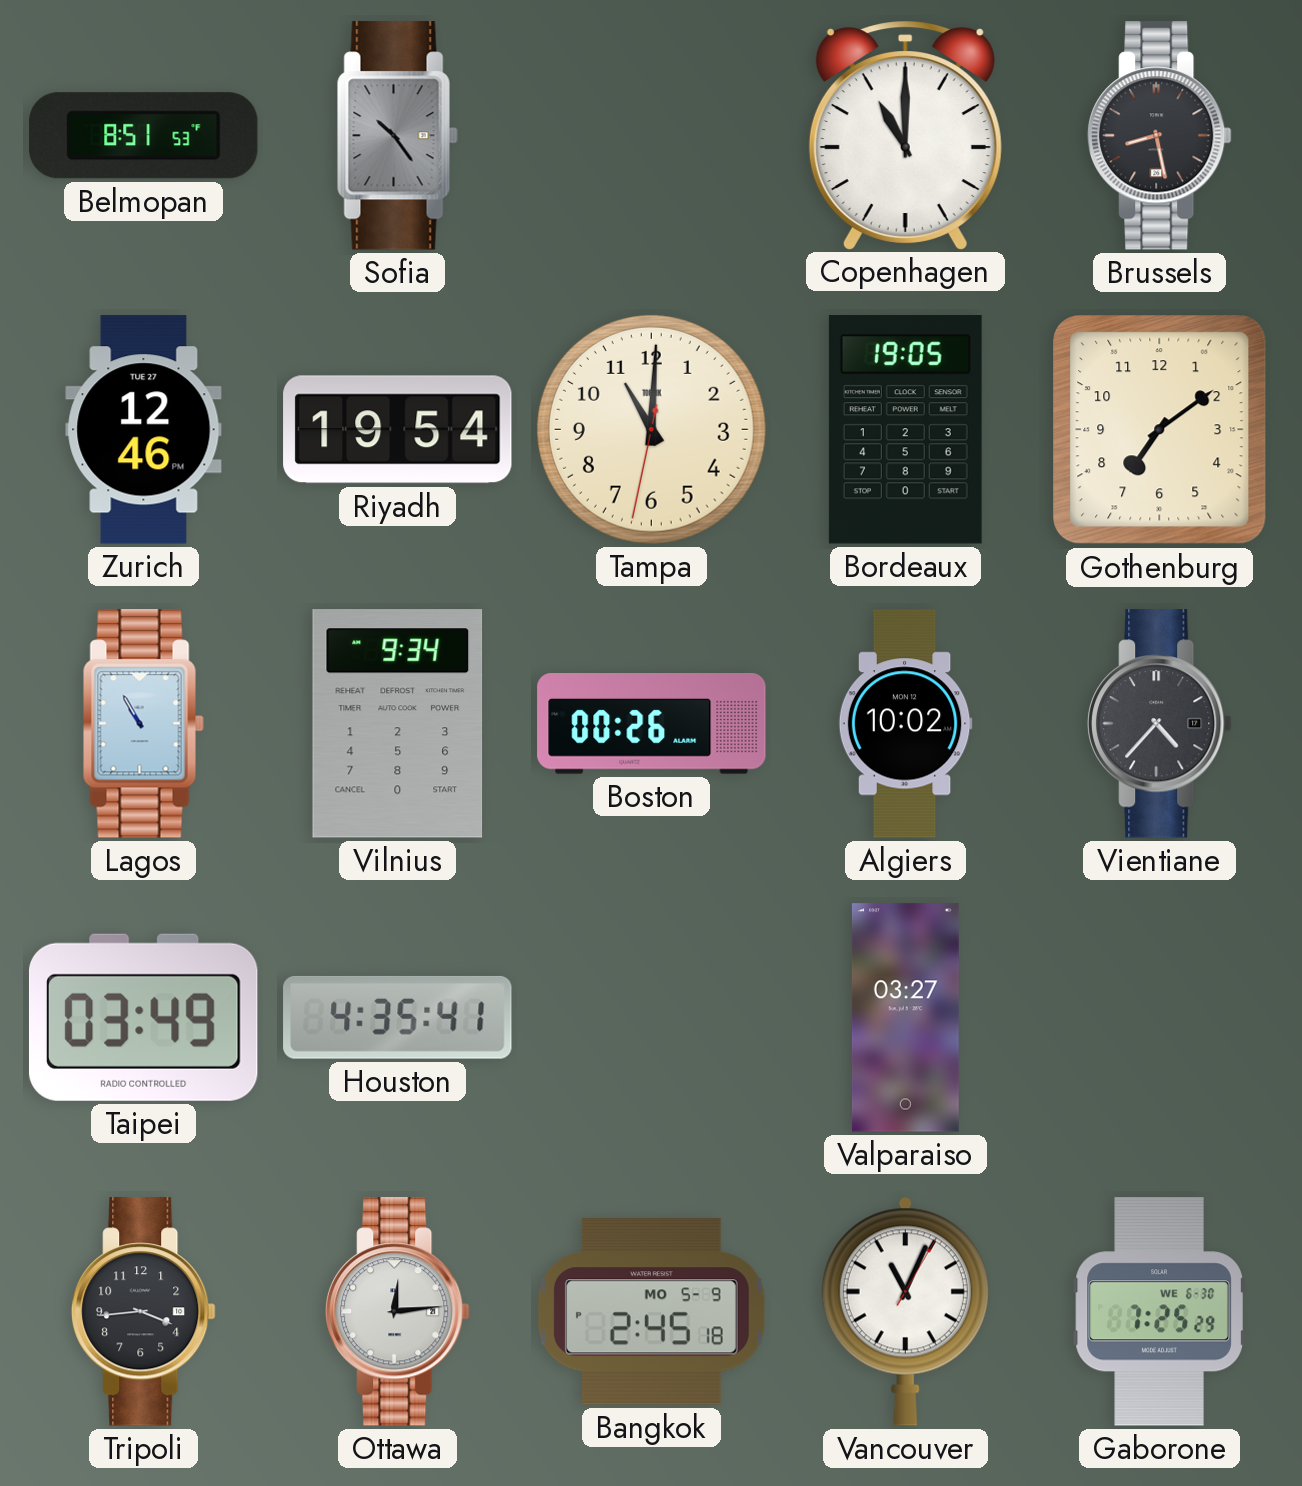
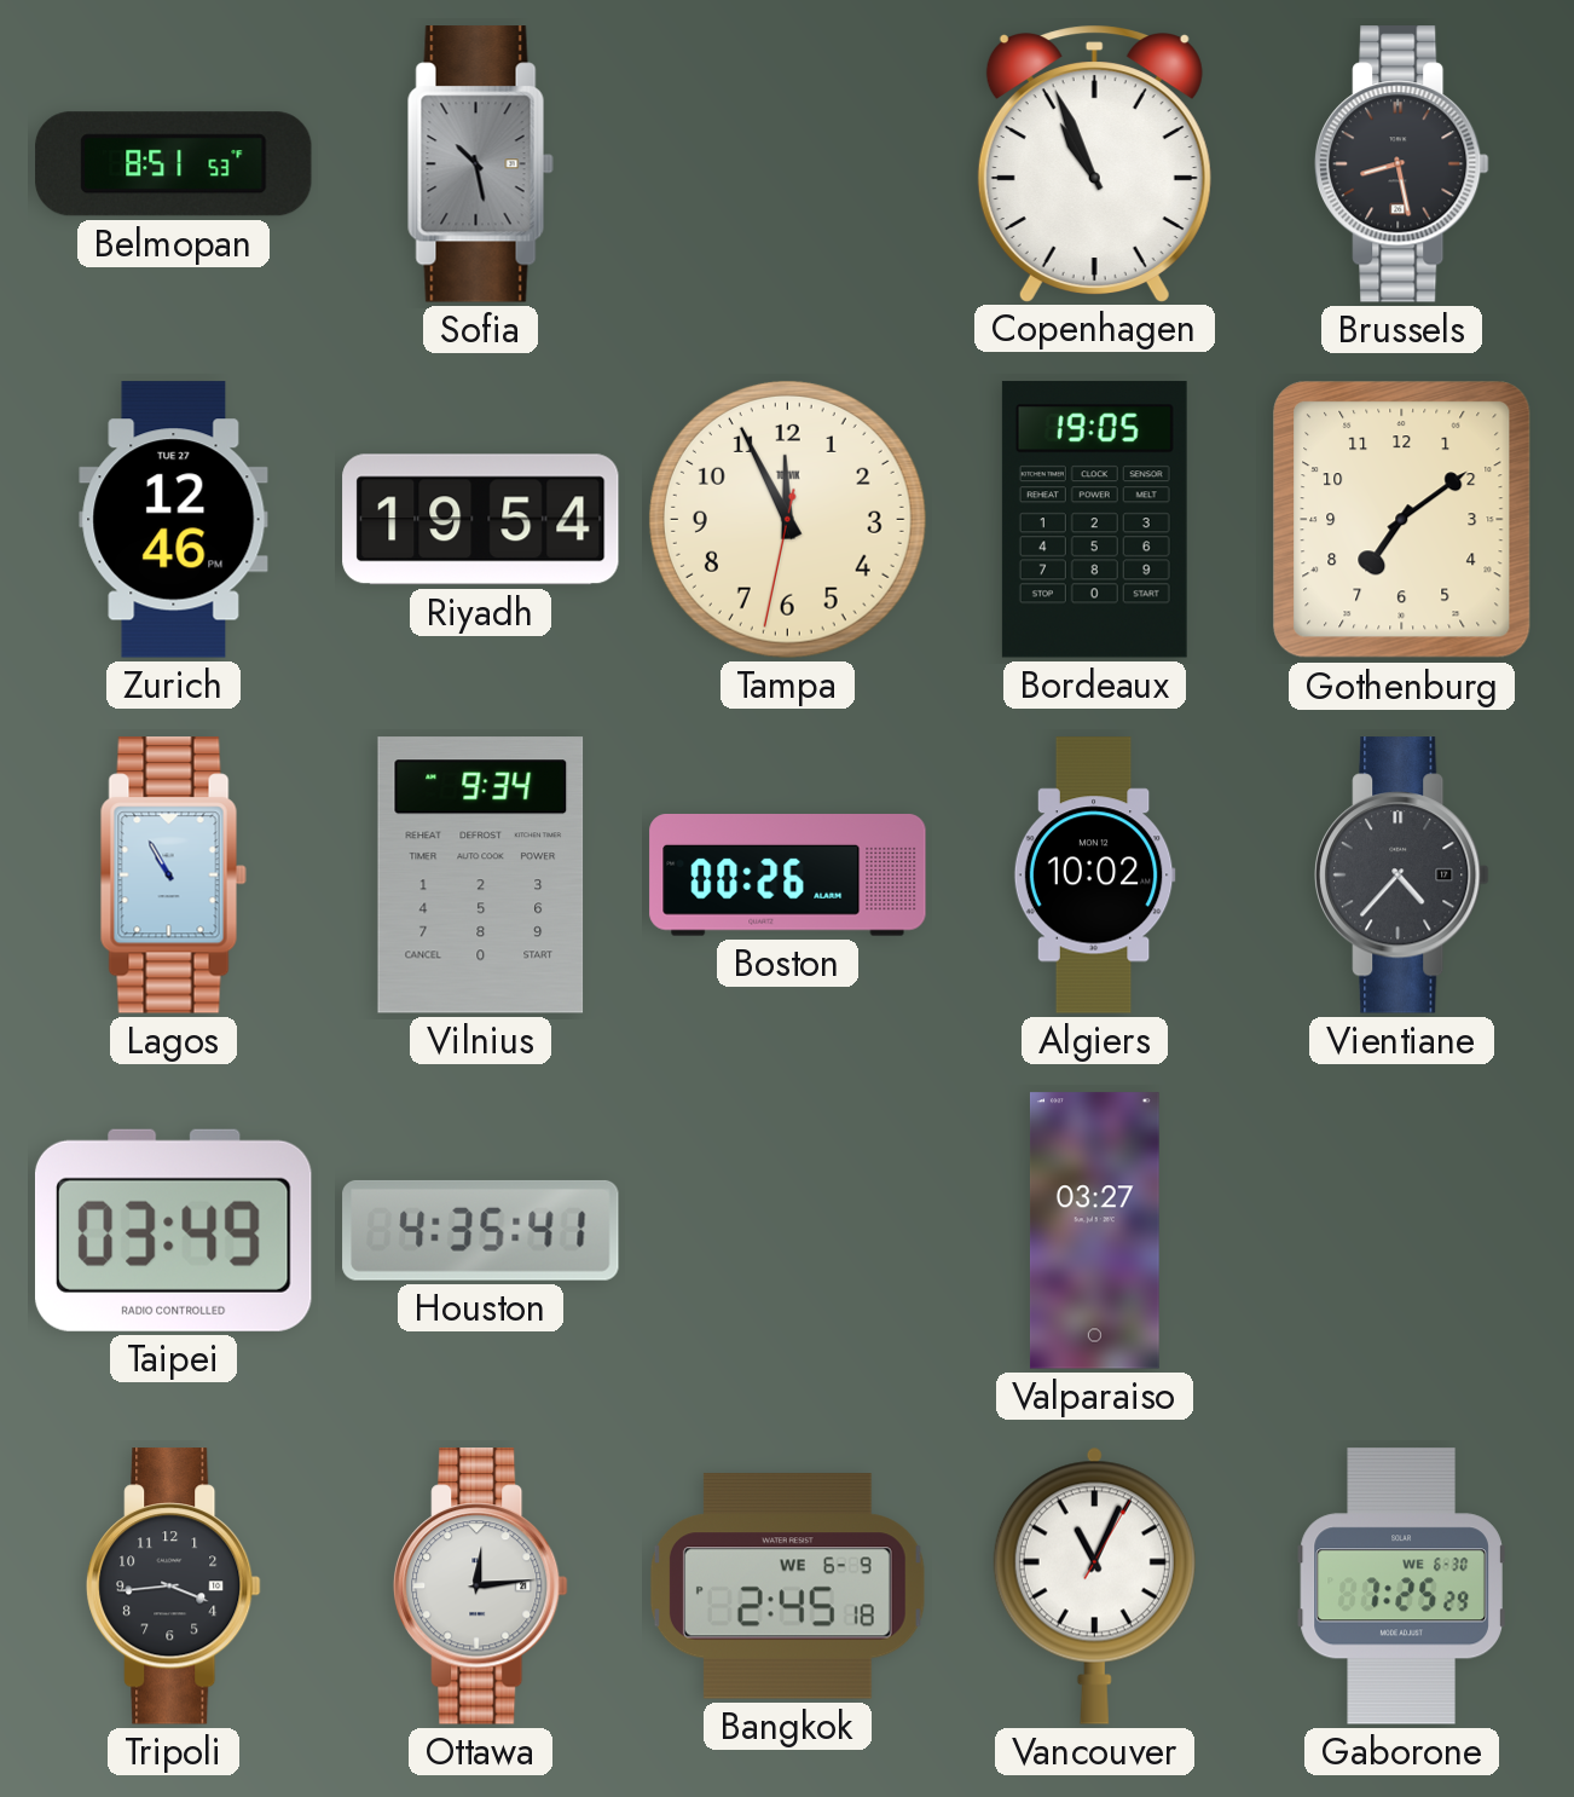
Sofia: 10:24 -> 10:28 (480, 164)
Copenhagen: 11:00 -> 10:56 (1094, 163)
Tampa: 11:00 -> 11:55 (787, 519)
Bangkok date: MO 5-9 -> WE 6-9 (787, 1587)
